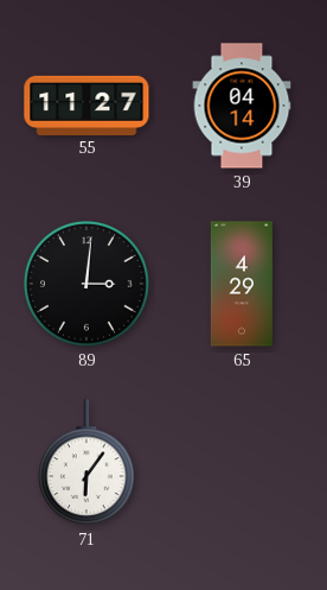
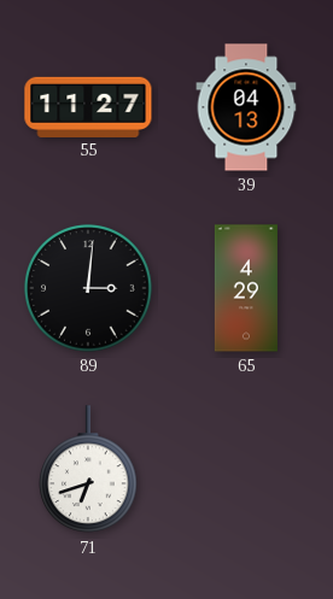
39: 04:14 -> 04:13 (246, 107)
71: 6:06 -> 6:42 (89, 470)
